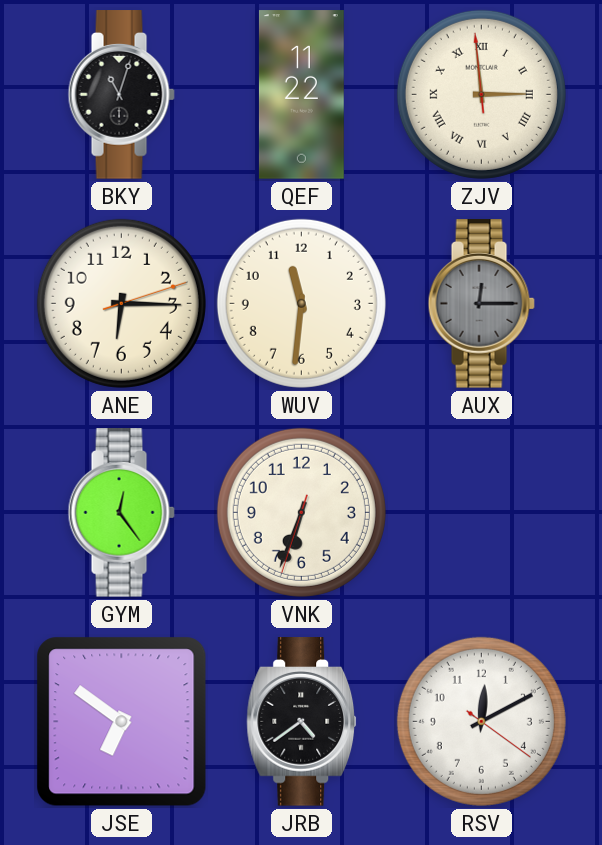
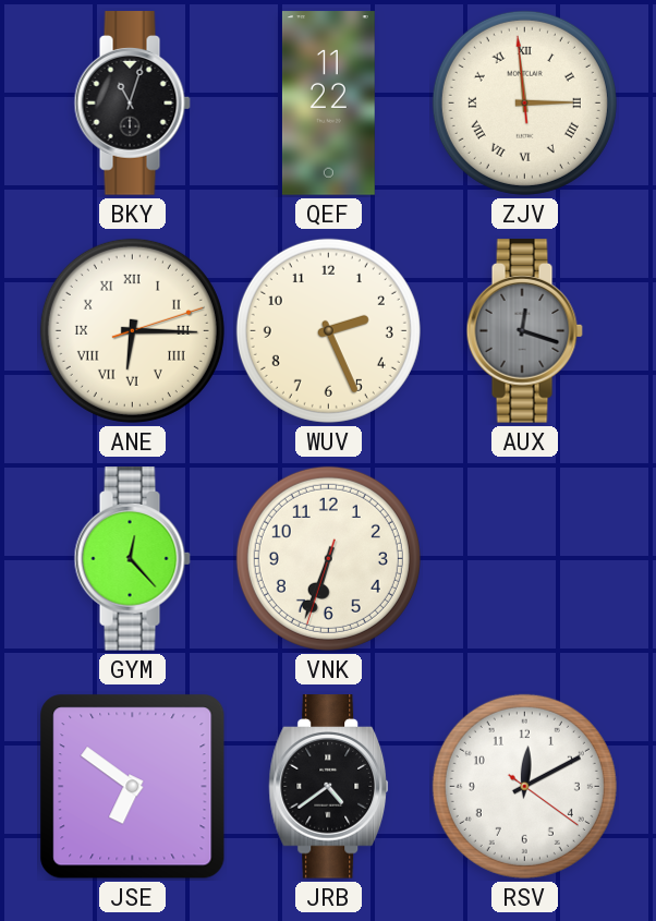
ANE numerals: Arabic -> Roman (132, 330)
WUV: 11:31 -> 2:26 (328, 330)
AUX: 12:15 -> 12:18 (524, 331)
GYM: 12:24 -> 12:23 (132, 559)
